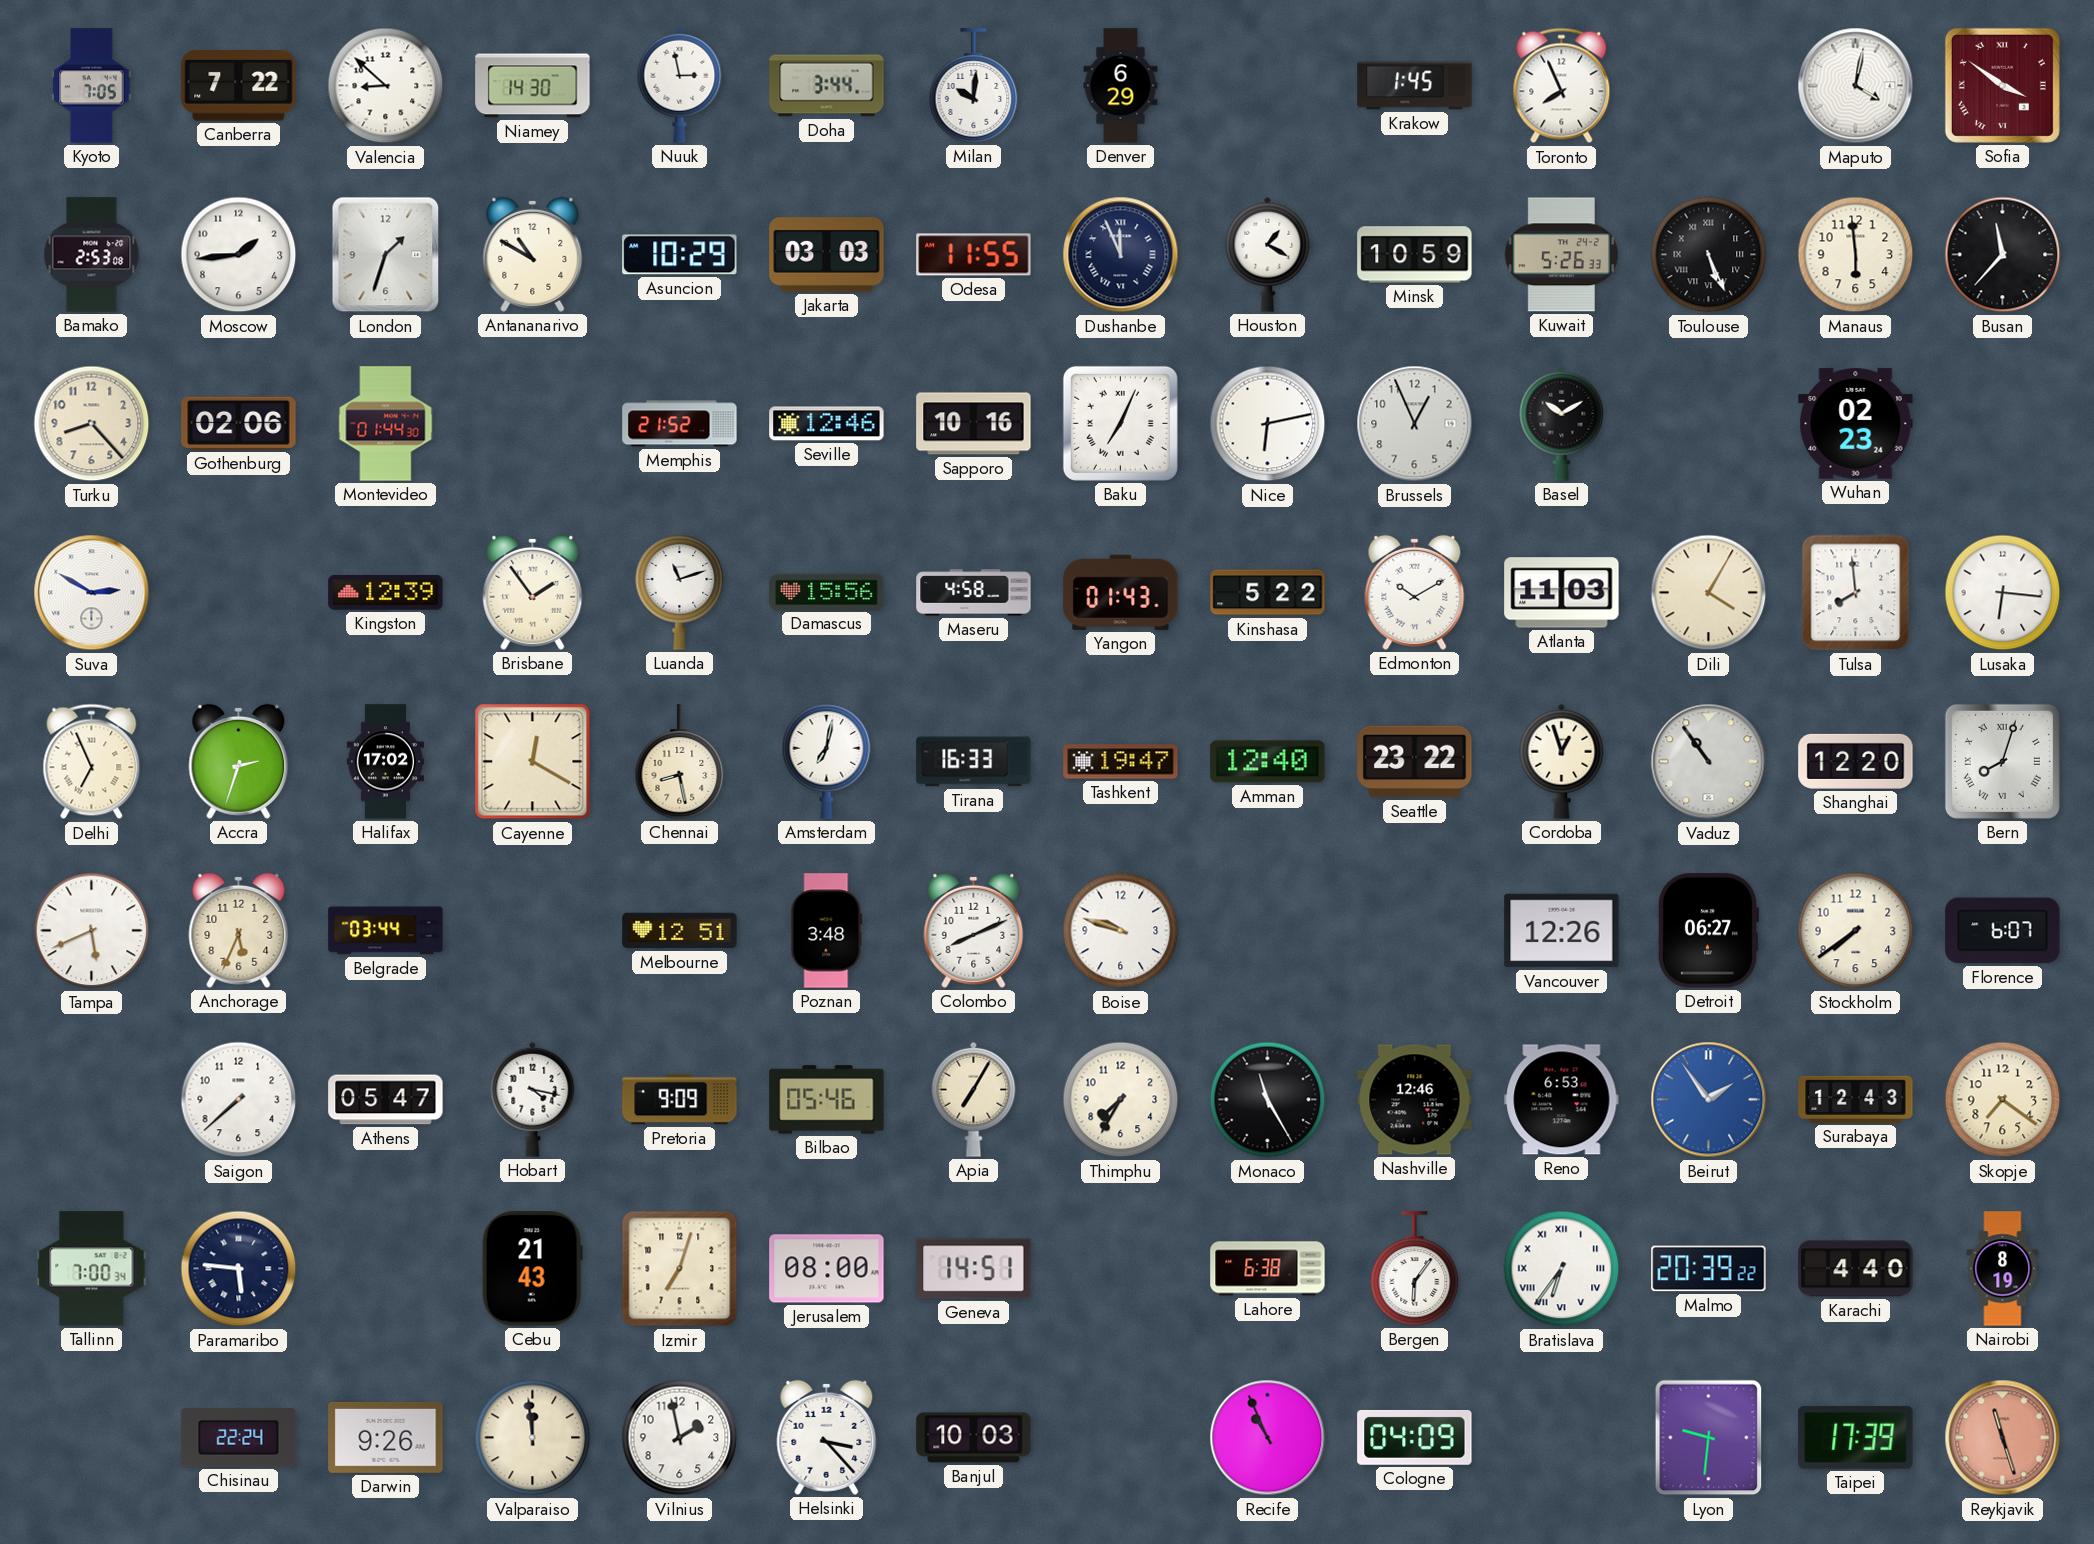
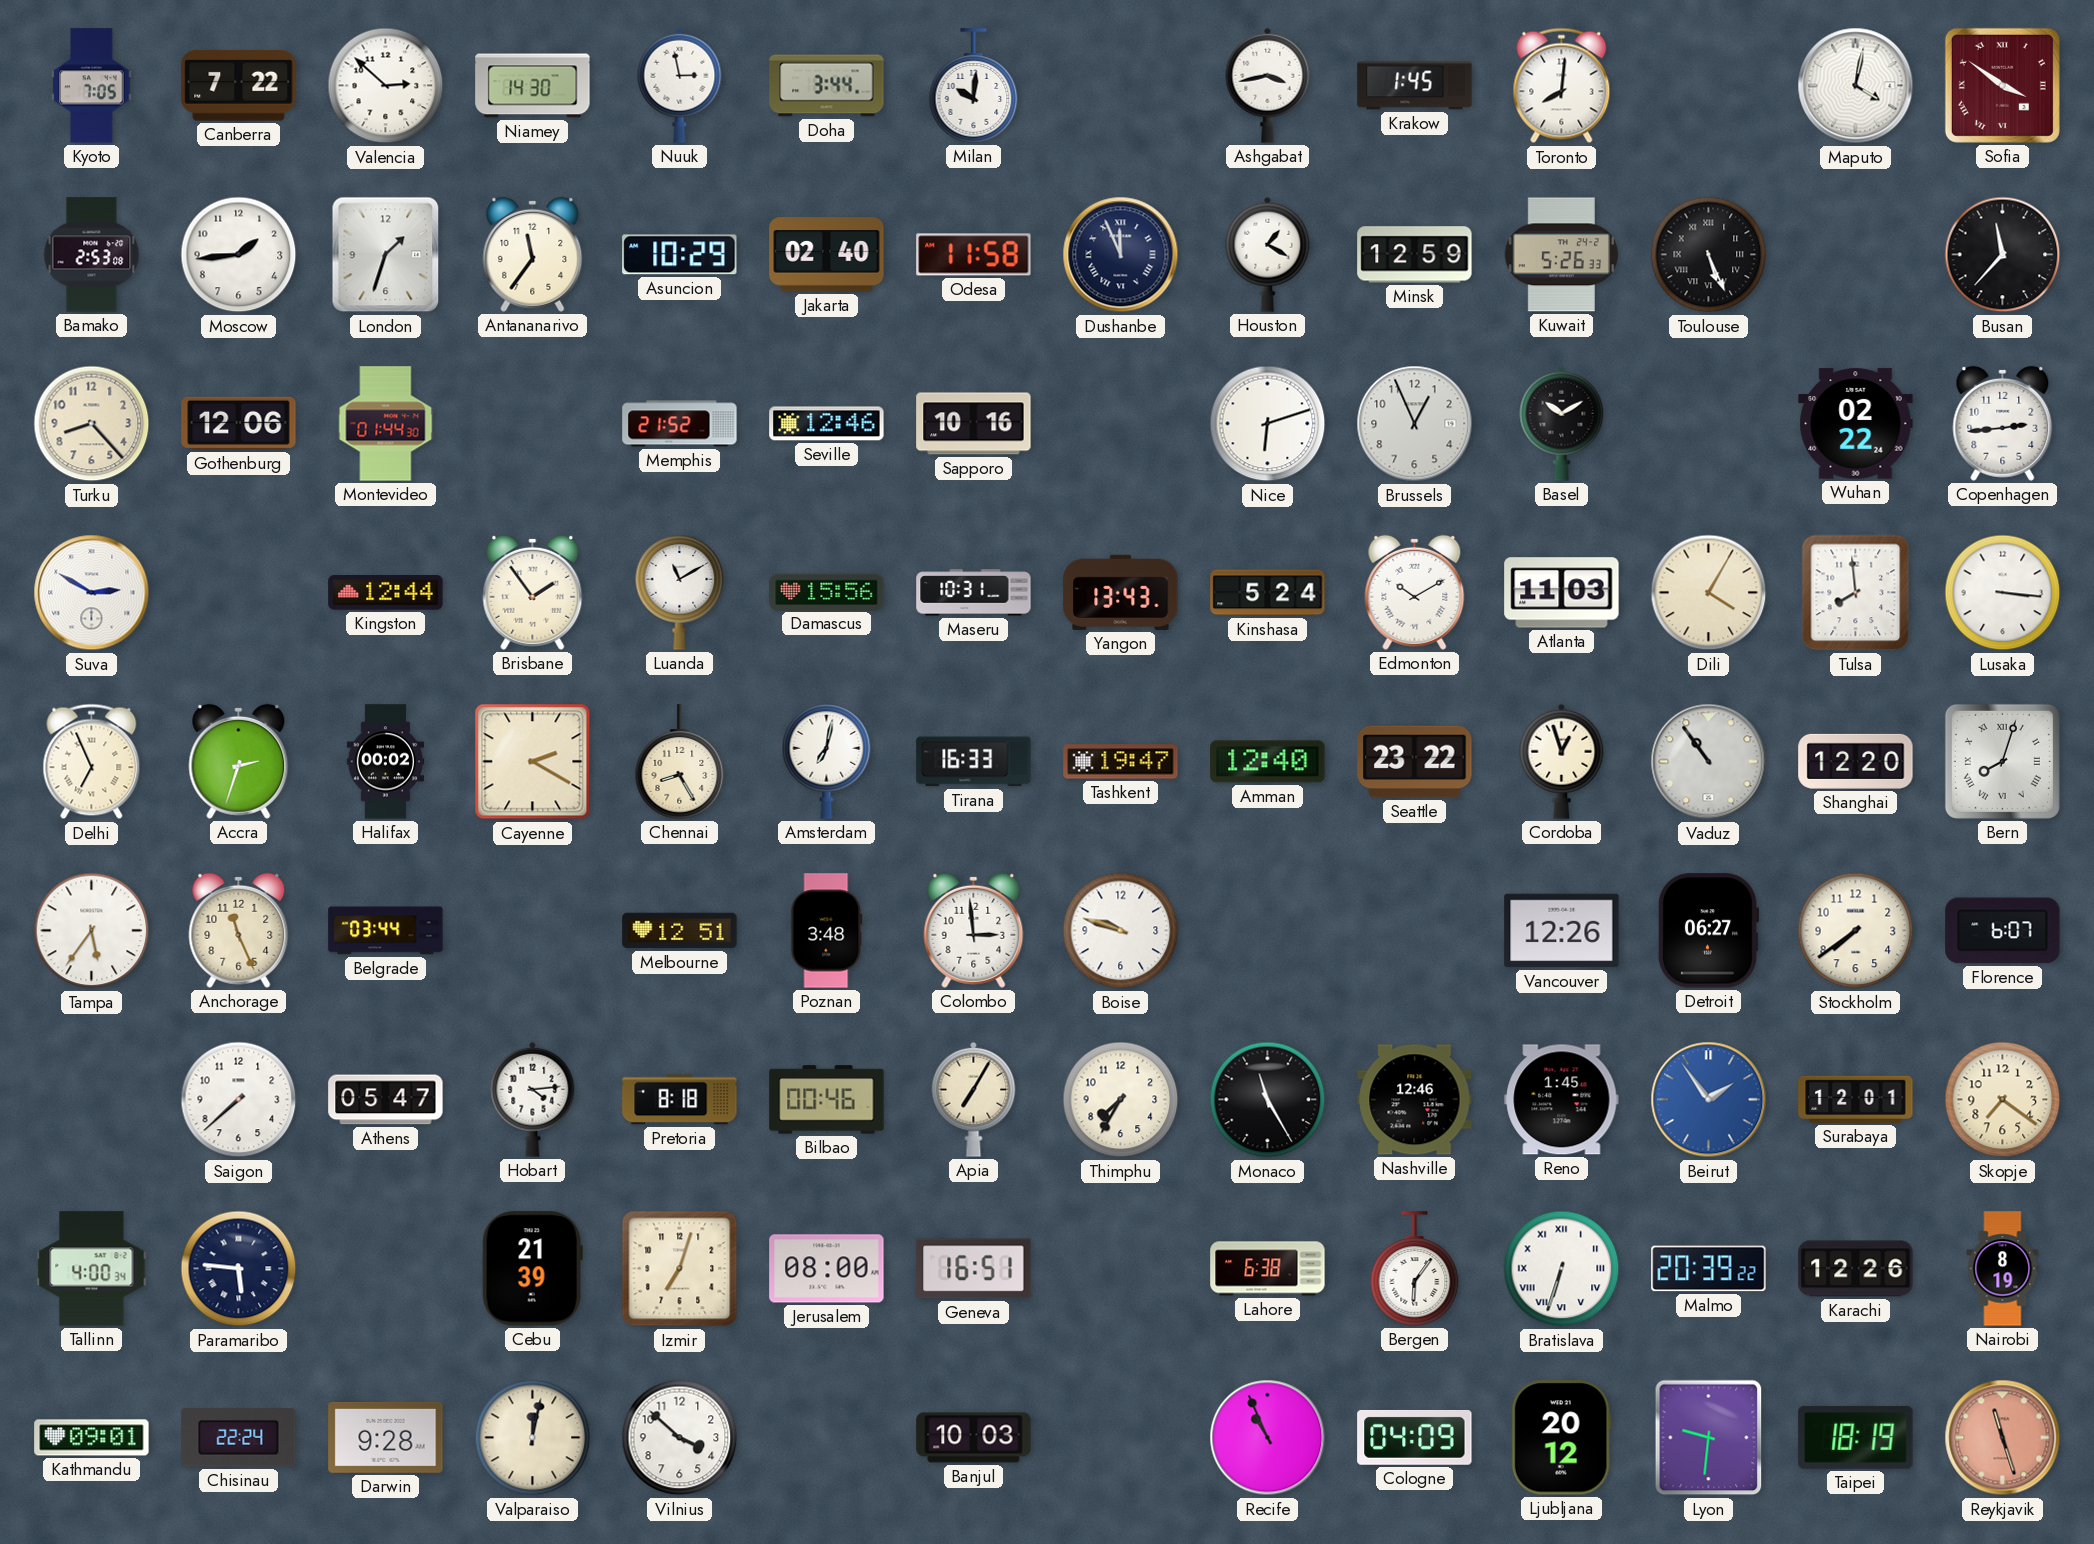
Valencia: 8:52 -> 2:52 (386, 86)
Denver: 6:29 -> none (1121, 86)
Ashgabat: none -> 3:43 (1268, 85)
Toronto: 7:56 -> 8:01 (1562, 86)
Antananarivo: 10:50 -> 11:36 (533, 254)
Jakarta: 03:03 -> 02:40 (827, 255)
Odesa: 11:55 -> 11:58 (974, 255)
Minsk: 10:59 -> 12:59 (1415, 255)
Manaus: 5:59 -> none (1856, 255)
Gothenburg: 02:06 -> 12:06 (239, 423)
Baku: 7:04 -> none (1120, 423)
Nice: 6:13 -> 6:12 (1268, 424)
Wuhan: 02:23 -> 02:22 (1856, 424)
Copenhagen: none -> 2:44 (2003, 423)
Kingston: 12:39 -> 12:44 (386, 593)
Luanda: 11:12 -> 11:10 (680, 593)
Maseru: 4:58 -> 10:31 (974, 593)
Yangon: 01:43 -> 13:43 (1121, 592)
Kinshasa: 5:22 -> 5:24 (1268, 593)
Lusaka: 6:16 -> 3:16 (2003, 593)
Halifax: 17:02 -> 00:02 (385, 762)
Cayenne: 12:20 -> 2:20 (533, 762)
Chennai: 8:28 -> 8:25 (680, 762)
Tampa: 5:41 -> 5:36 (92, 931)
Anchorage: 5:34 -> 11:26 (239, 930)
Colombo: 8:11 -> 2:59 (974, 930)
Hobart: 4:17 -> 4:14 (533, 1099)
Pretoria: 9:09 -> 8:18 (680, 1100)
Bilbao: 05:46 -> 00:46 (827, 1100)
Reno: 6:53 -> 1:45 (1562, 1100)
Surabaya: 12:43 -> 12:01 (1856, 1099)
Tallinn: 7:00 -> 4:00 (92, 1269)
Cebu: 21:43 -> 21:39 (532, 1269)
Geneva: 14:51 -> 16:51 (974, 1269)
Bratislava: 6:36 -> 6:33 (1562, 1269)
Karachi: 4:40 -> 12:26 (1856, 1269)
Kathmandu: none -> 09:01 (92, 1438)
Darwin: 9:26 -> 9:28 (386, 1437)
Valparaiso: 11:59 -> 12:02 (533, 1438)
Vilnius: 1:58 -> 3:52 (680, 1438)
Helsinki: 3:23 -> none (827, 1437)
Ljubljana: none -> 20:12 (1561, 1438)
Taipei: 17:39 -> 18:19 (1856, 1437)
